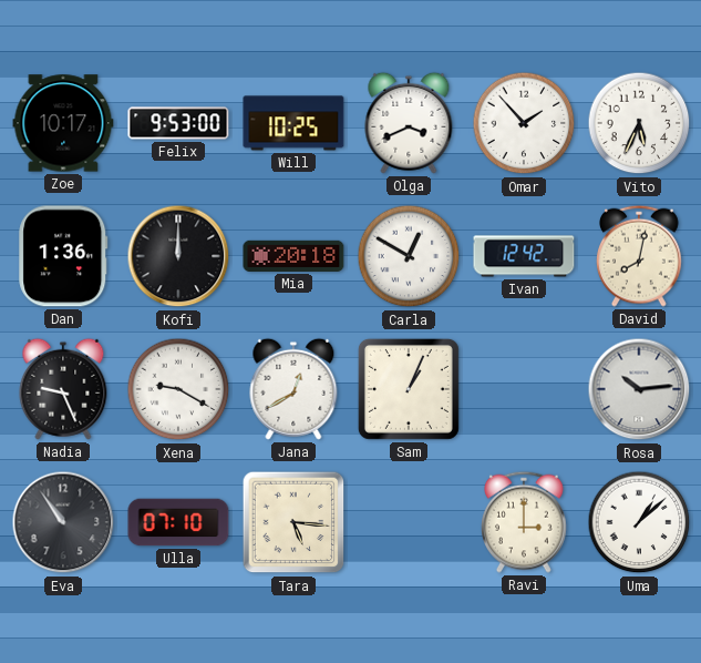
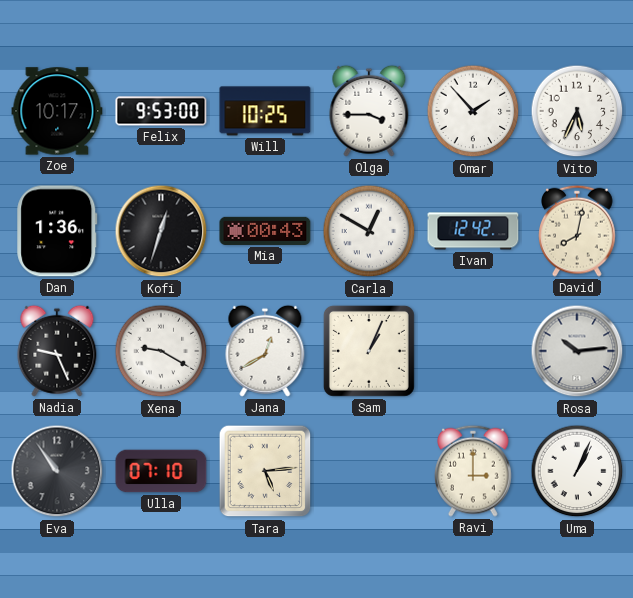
Olga: 3:41 -> 3:45 (369, 111)
Kofi: 12:00 -> 12:33 (161, 231)
Mia: 20:18 -> 00:43 (265, 231)
Tara: 5:16 -> 5:14 (265, 471)
Uma: 1:08 -> 1:04 (577, 471)
